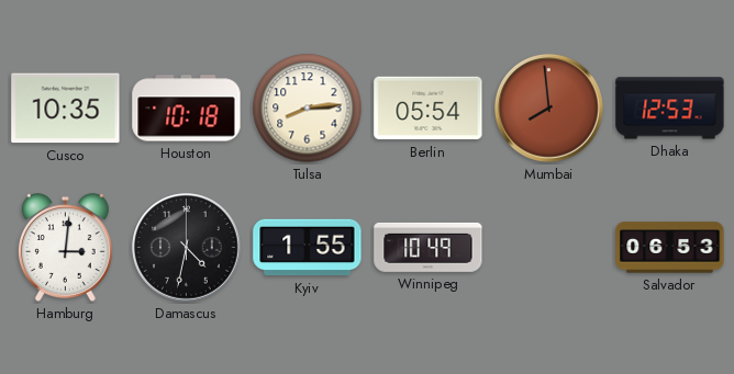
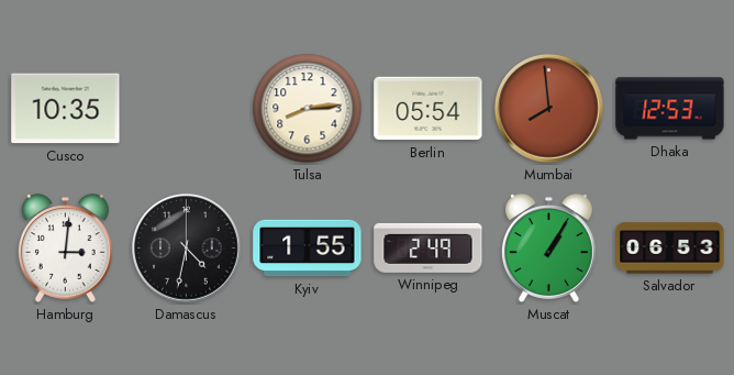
Houston: 10:18 -> none (187, 109)
Winnipeg: 10:49 -> 2:49 (429, 247)
Muscat: none -> 1:05 (548, 249)
